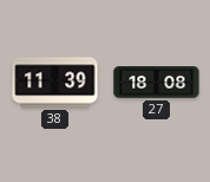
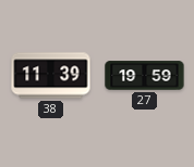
27: 18:08 -> 19:59 (145, 76)
